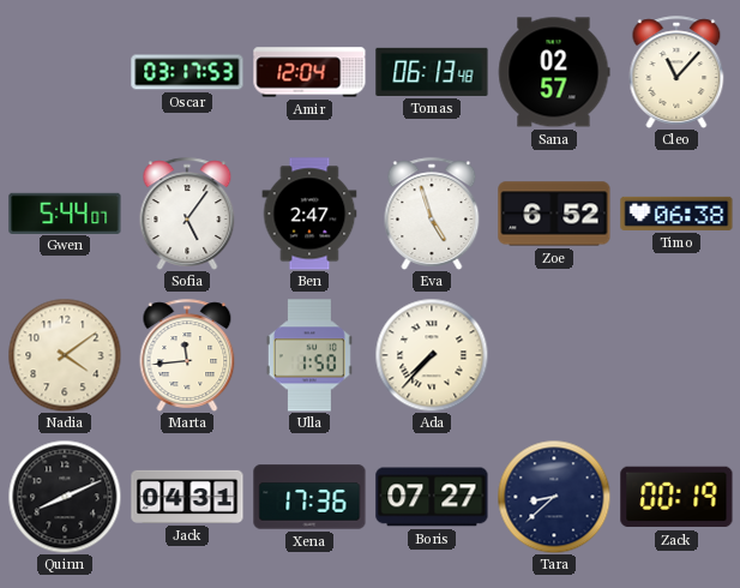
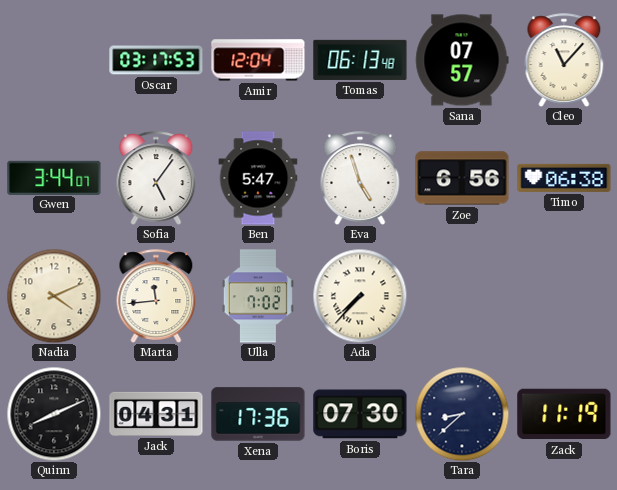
Sana: 02:57 -> 07:57 (462, 60)
Gwen: 5:44 -> 3:44 (54, 177)
Ben: 2:47 -> 5:47 (258, 178)
Zoe: 6:52 -> 6:56 (462, 178)
Nadia: 4:09 -> 4:11 (54, 296)
Ulla: 1:50 -> 7:02 (258, 296)
Boris: 07:27 -> 07:30 (360, 414)
Zack: 00:19 -> 11:19 (564, 414)
